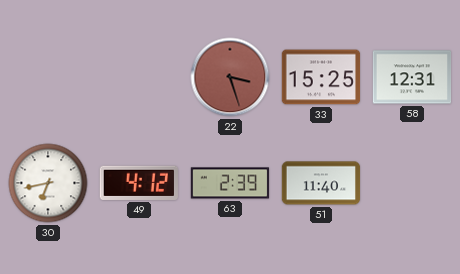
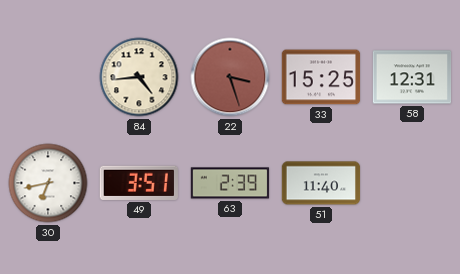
84: none -> 4:44 (139, 77)
49: 4:12 -> 3:51 (139, 183)
